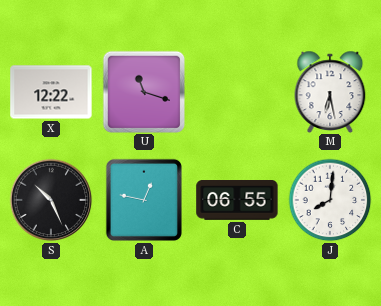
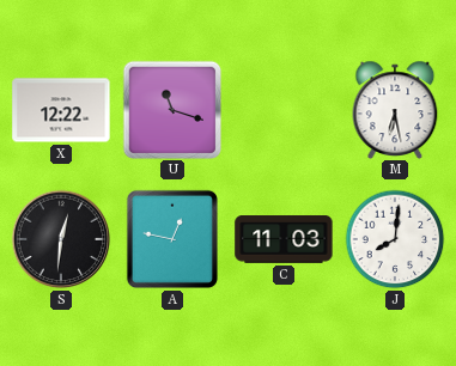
S: 10:26 -> 12:31 (61, 239)
C: 06:55 -> 11:03 (284, 240)
